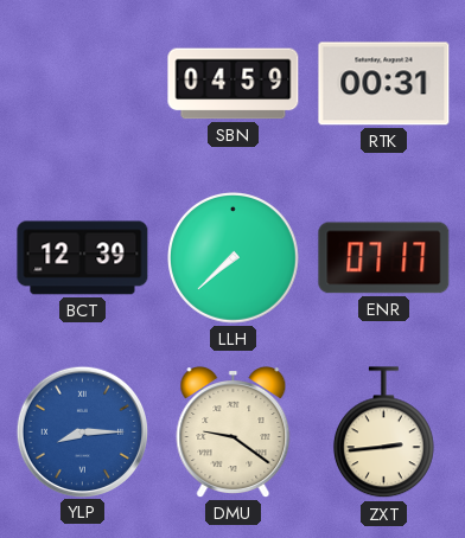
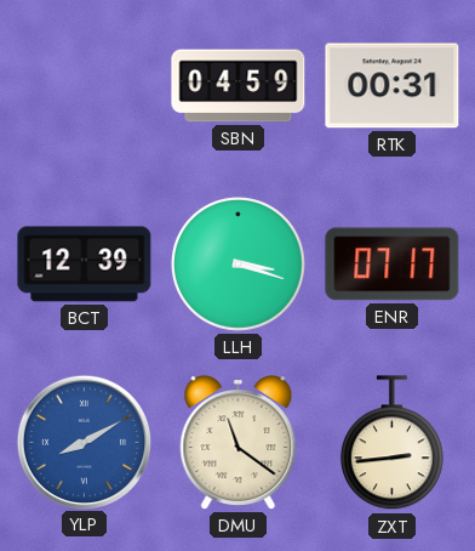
LLH: 7:38 -> 3:18 (239, 265)
YLP: 8:15 -> 8:10 (84, 442)
DMU: 9:21 -> 11:21 (239, 443)
